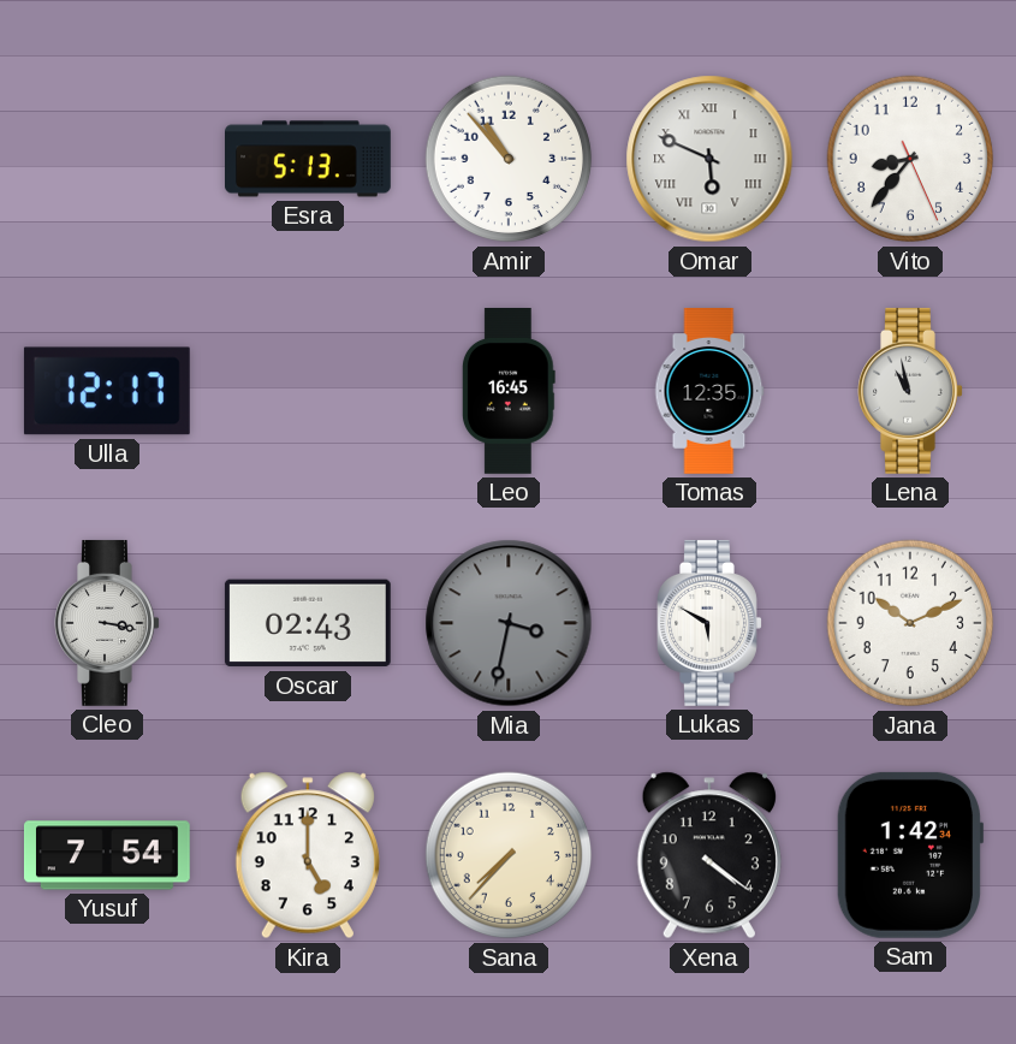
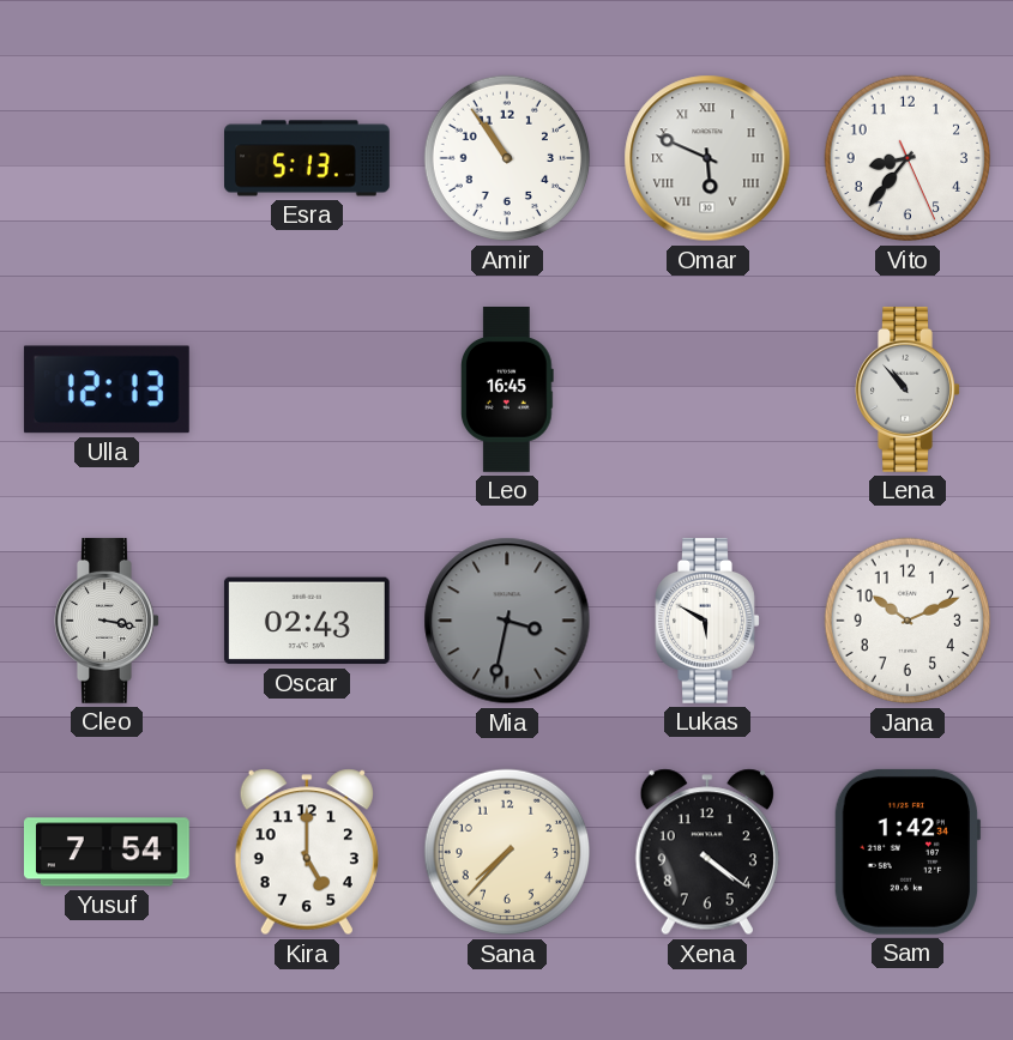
Amir: 10:53 -> 10:54 (507, 158)
Ulla: 12:17 -> 12:13 (107, 389)
Tomas: 12:35 -> none (709, 392)
Lena: 10:58 -> 10:53 (908, 389)
